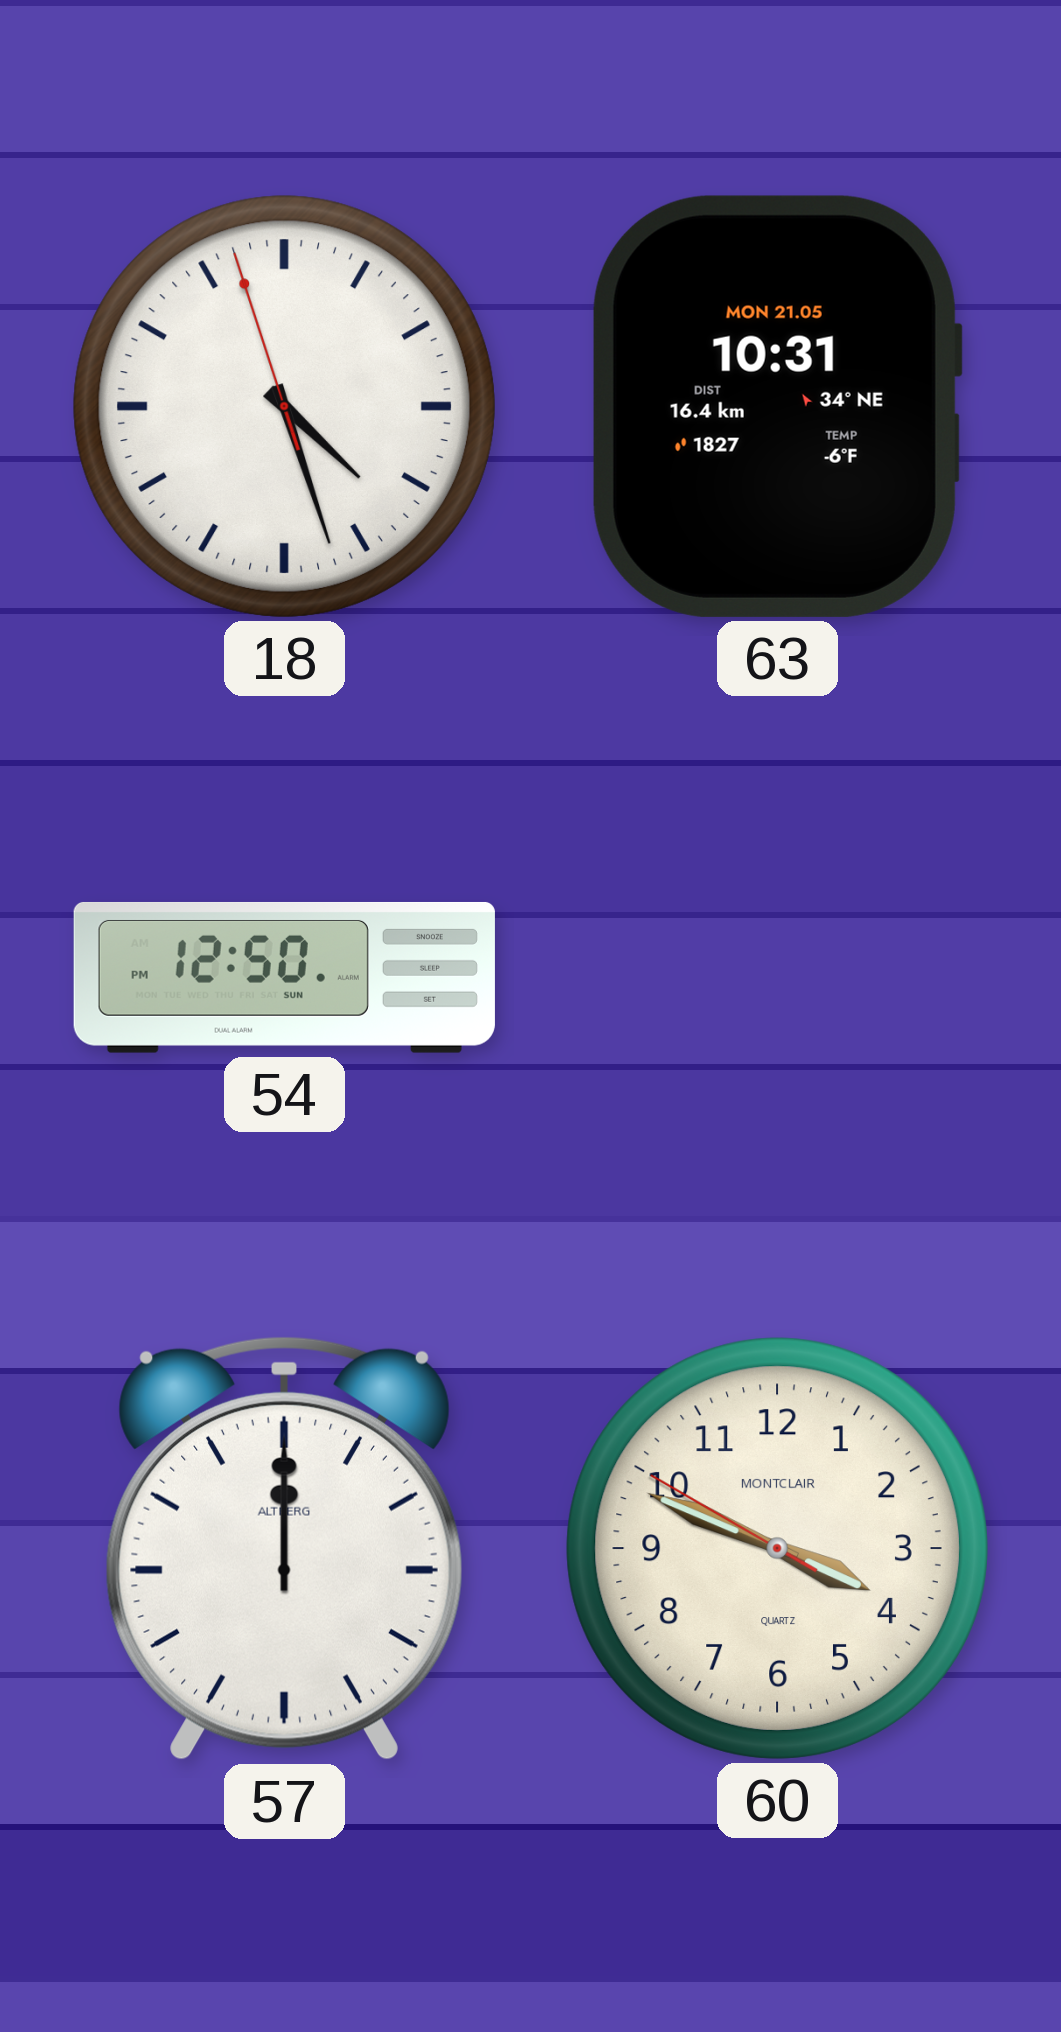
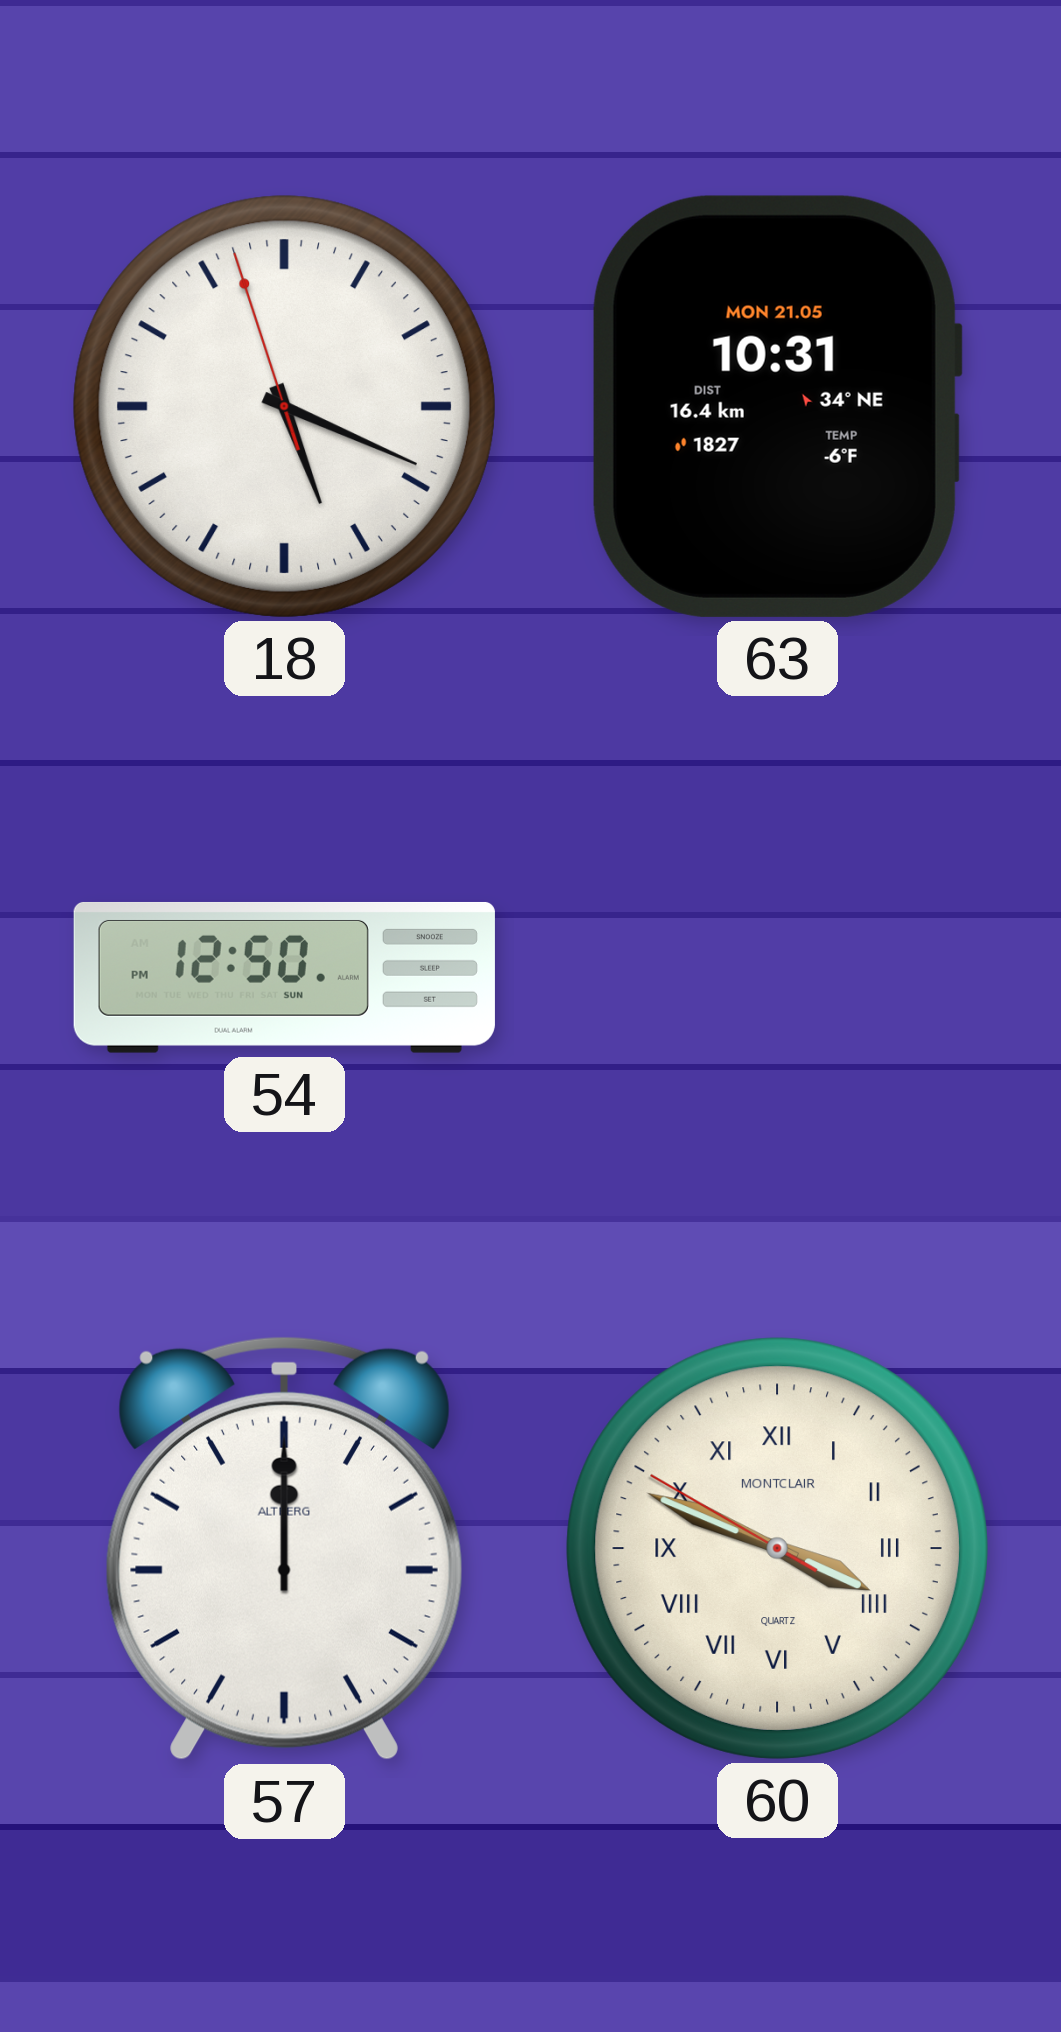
18: 4:26 -> 5:18 (284, 406)
60 numerals: Arabic -> Roman (777, 1548)
